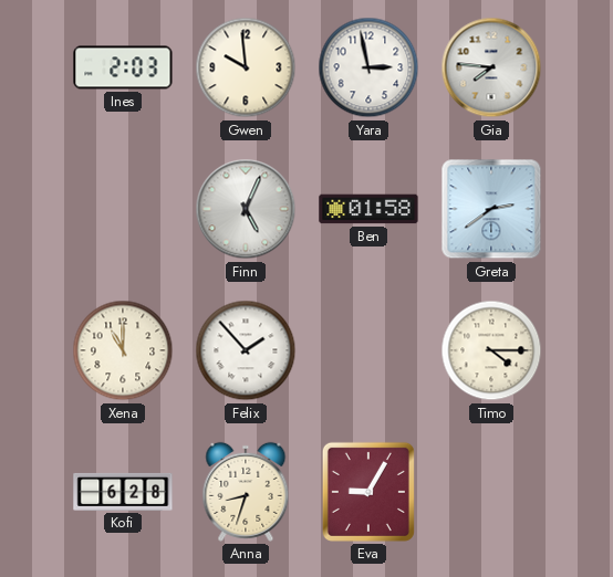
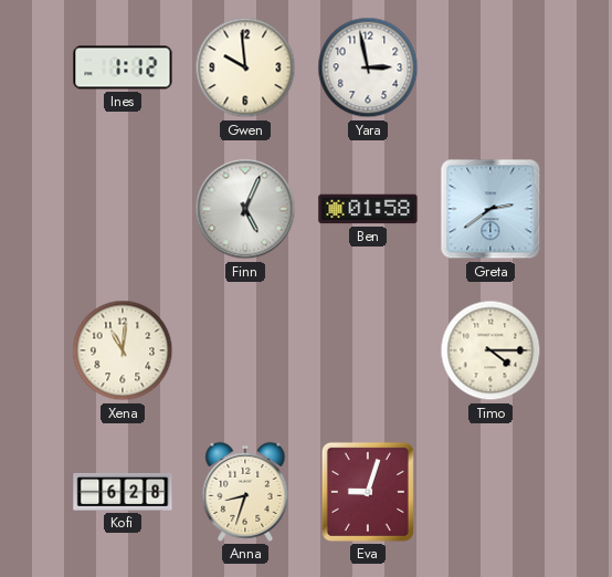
Ines: 2:03 -> 1:12 (123, 67)
Gia: 7:46 -> none (491, 67)
Xena: 11:00 -> 11:01 (123, 350)
Felix: 1:53 -> none (246, 350)
Eva: 9:05 -> 9:03 (368, 492)
